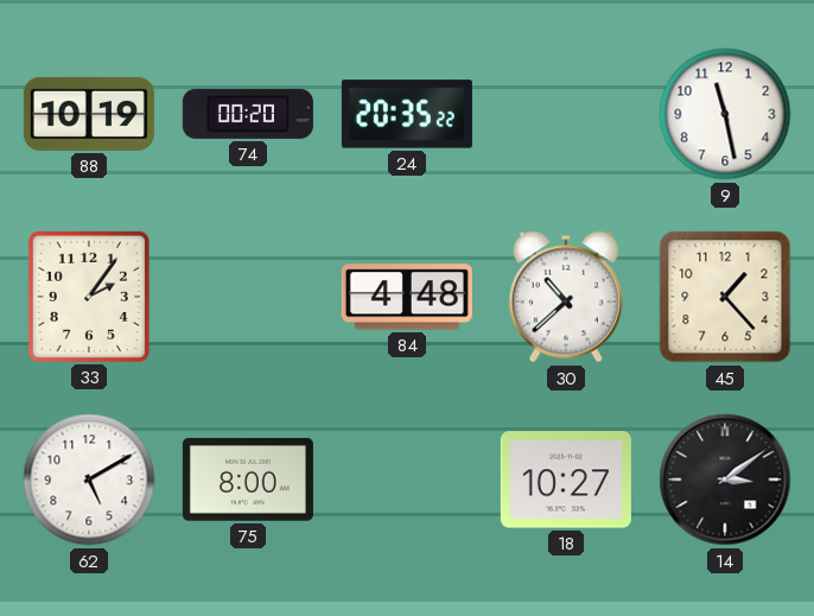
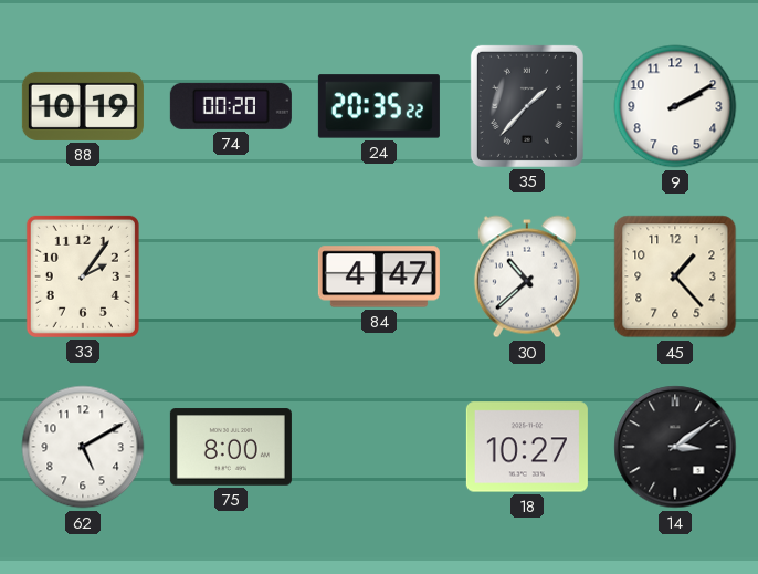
35: none -> 1:37 (527, 106)
9: 11:28 -> 2:10 (675, 106)
84: 4:48 -> 4:47 (379, 276)
